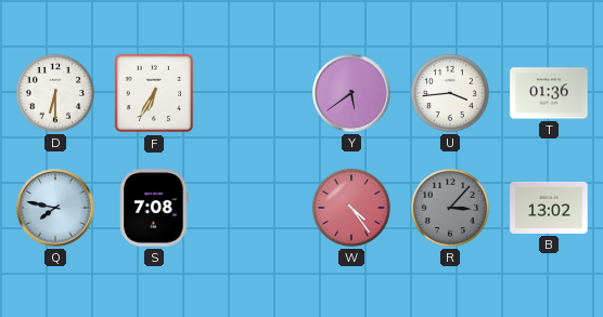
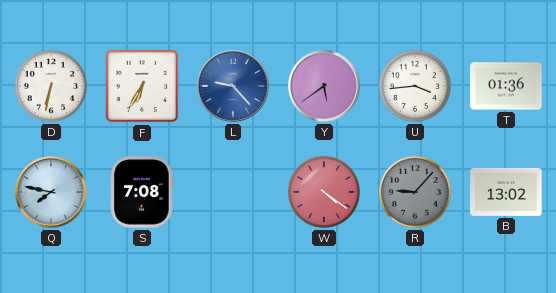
D: 6:30 -> 6:32 (51, 86)
L: none -> 9:23 (233, 86)
W: 4:24 -> 4:21 (324, 192)
R: 3:07 -> 9:07 (415, 192)
